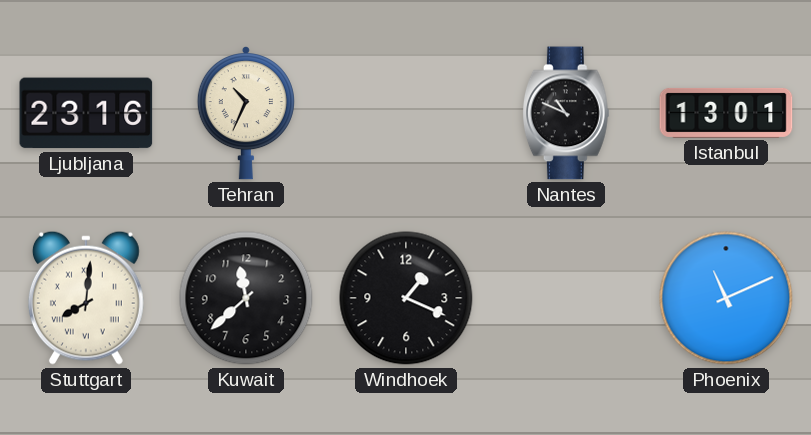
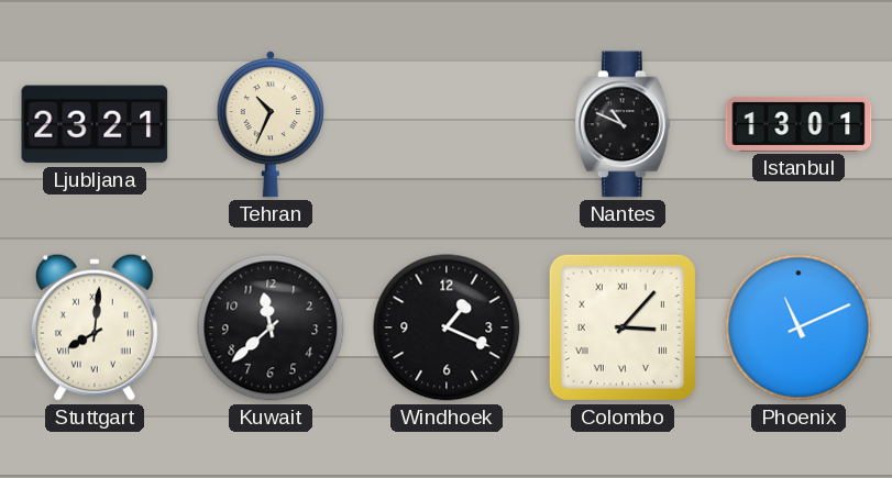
Ljubljana: 23:16 -> 23:21 (95, 124)
Colombo: none -> 3:07 (623, 327)
